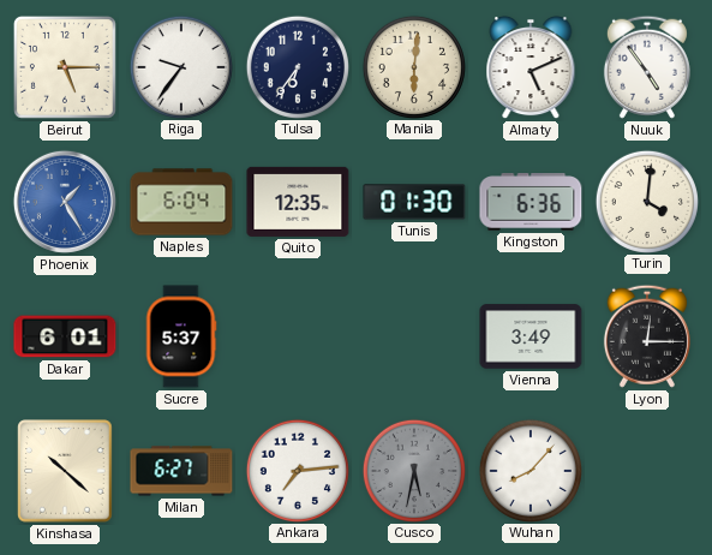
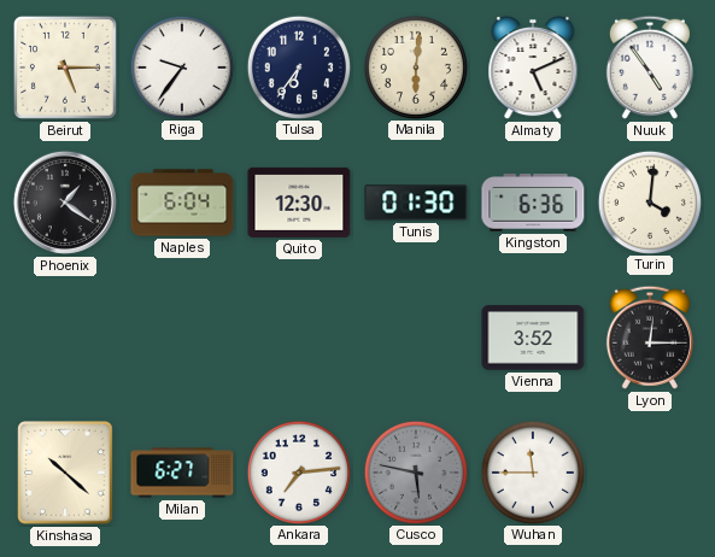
Phoenix: 1:25 -> 1:21 (65, 203)
Phoenix dial: blue -> black (65, 203)
Quito: 12:35 -> 12:30 (299, 203)
Dakar: 6:01 -> none (65, 336)
Sucre: 5:37 -> none (181, 336)
Vienna: 3:49 -> 3:52 (533, 338)
Cusco: 5:32 -> 5:47 (415, 471)
Wuhan: 8:07 -> 11:45 (532, 471)
